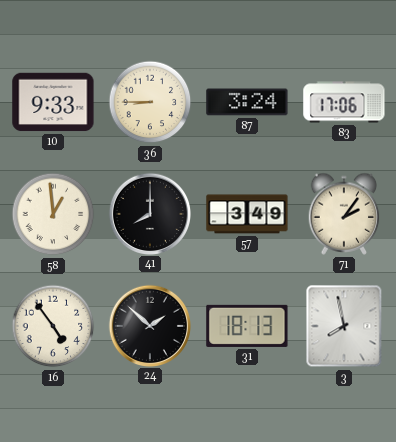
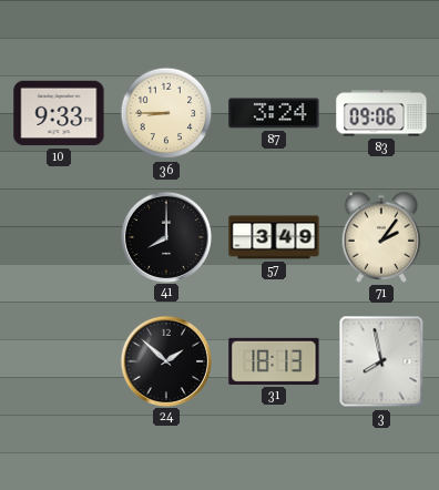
83: 17:06 -> 09:06 (381, 113)
58: 12:59 -> none (53, 214)
16: 4:54 -> none (53, 326)
